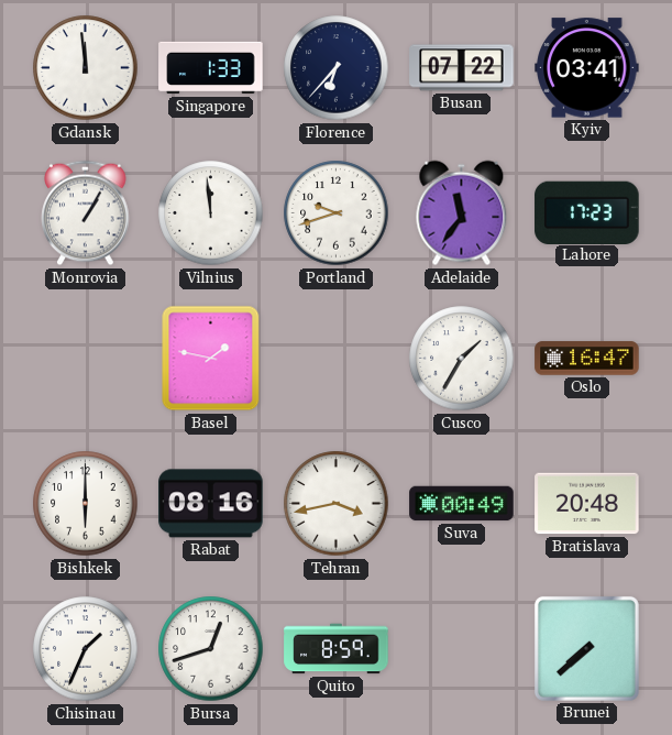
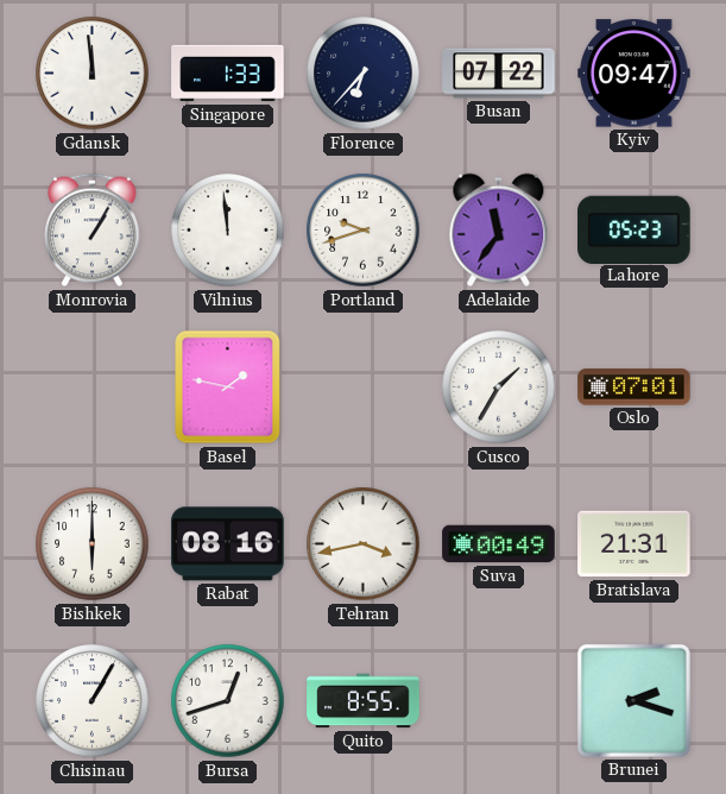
Kyiv: 03:41 -> 09:47 (635, 74)
Lahore: 17:23 -> 05:23 (635, 229)
Oslo: 16:47 -> 07:01 (635, 387)
Bratislava: 20:48 -> 21:31 (635, 544)
Chisinau: 1:34 -> 1:05 (93, 701)
Quito: 8:59 -> 8:55 (364, 701)
Brunei: 7:38 -> 2:18 (633, 700)
